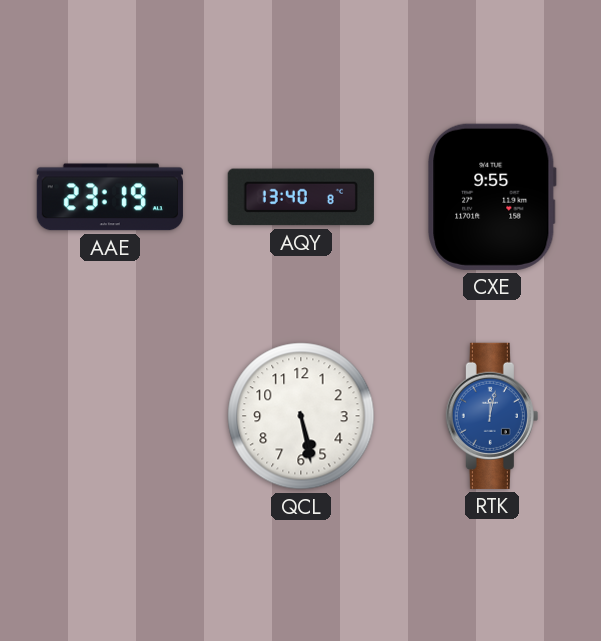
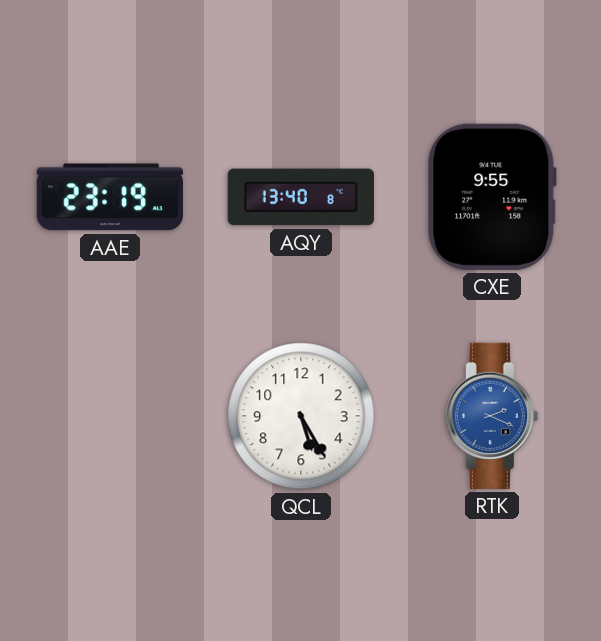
QCL: 5:28 -> 5:25 (301, 416)
RTK: 12:02 -> 2:19 (492, 416)
